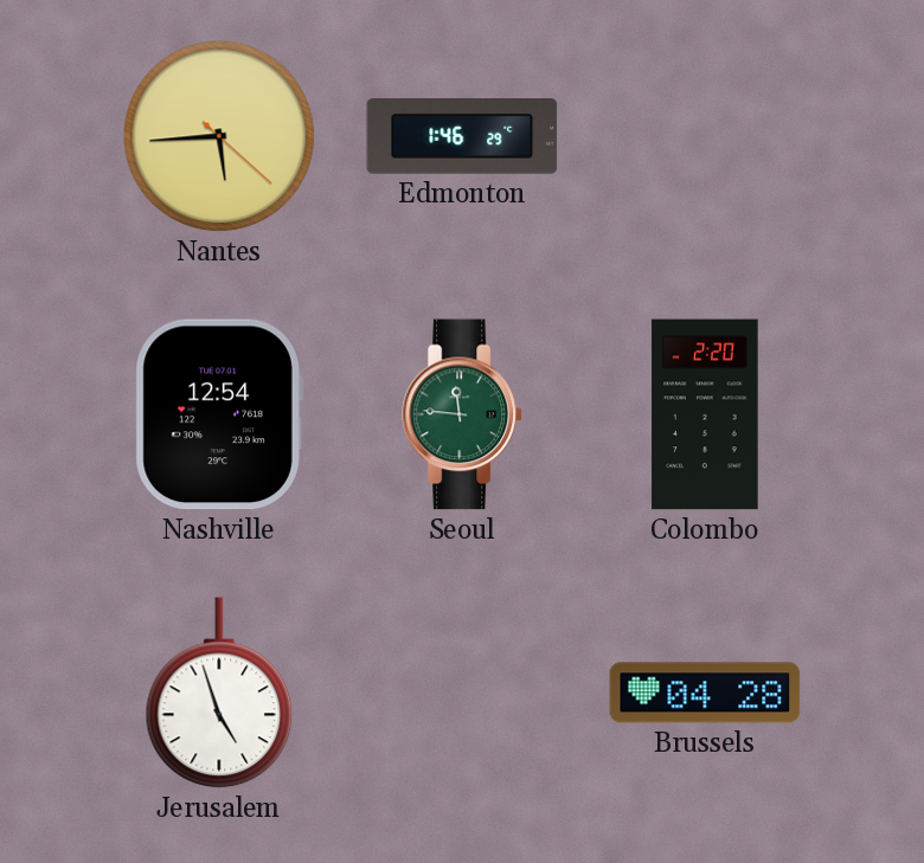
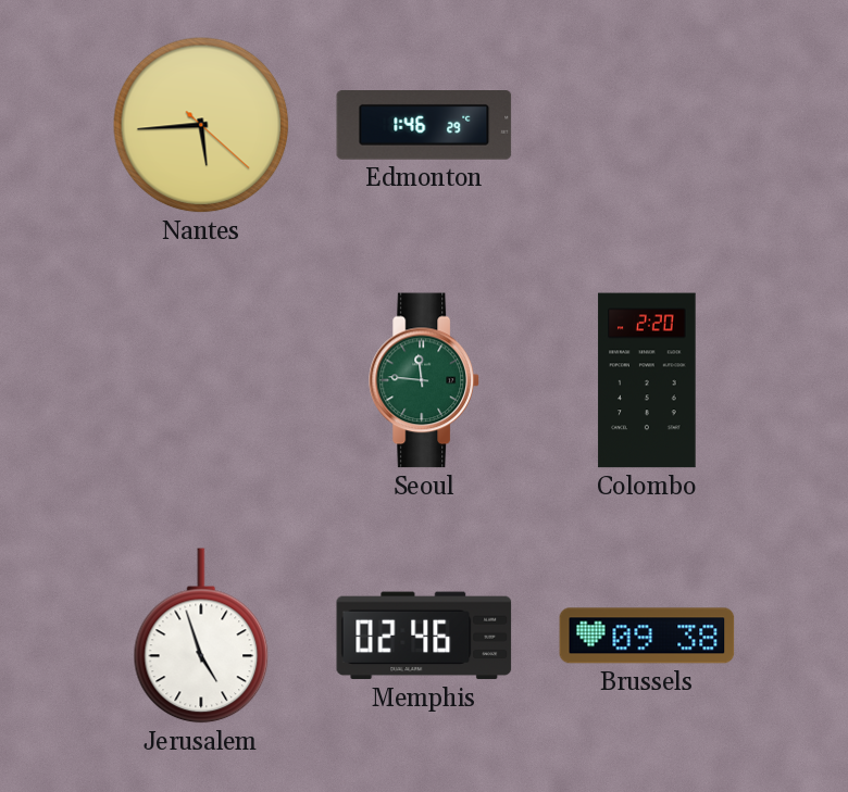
Nashville: 12:54 -> none (219, 414)
Memphis: none -> 02:46 (424, 636)
Brussels: 04:28 -> 09:38 (647, 636)
